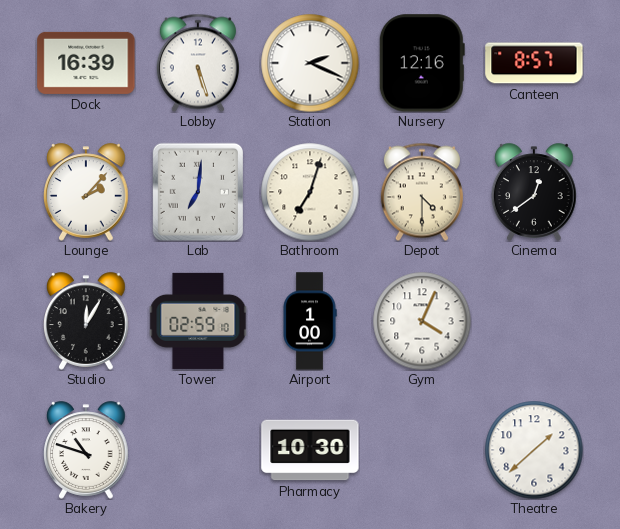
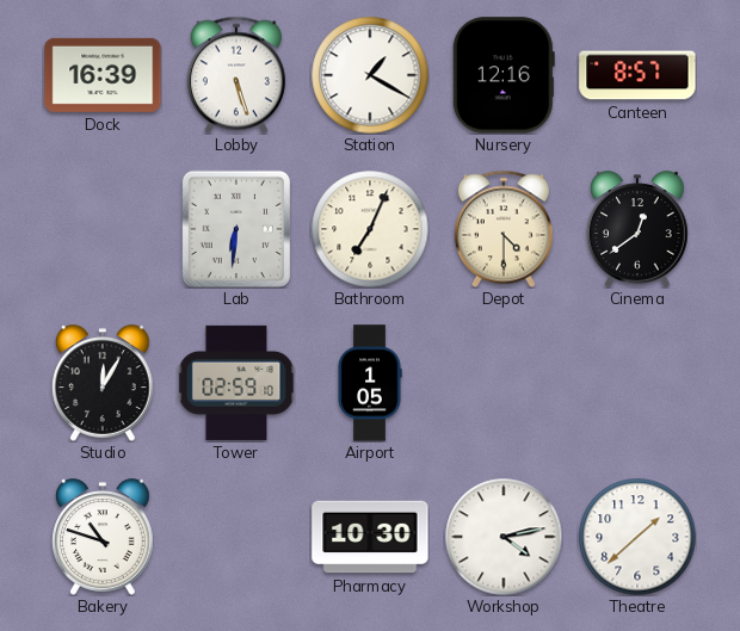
Station: 2:19 -> 1:20 (370, 75)
Lounge: 2:07 -> none (86, 192)
Lab: 7:01 -> 6:31 (236, 229)
Bathroom: 7:03 -> 7:04 (370, 229)
Airport: 1:00 -> 1:05 (370, 383)
Gym: 4:04 -> none (422, 321)
Workshop: none -> 4:13 (504, 537)
